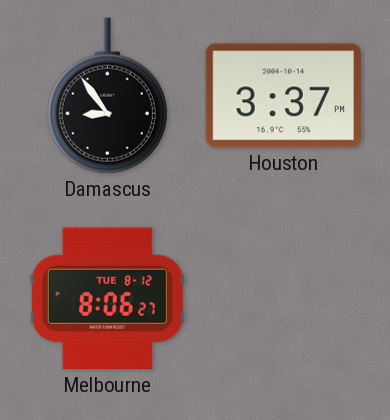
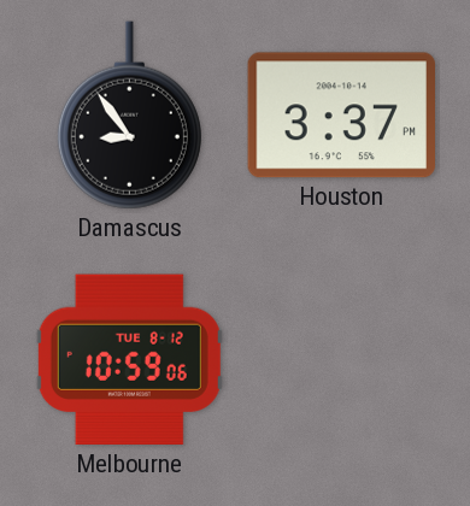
Melbourne: 8:06 -> 10:59 (129, 360)
